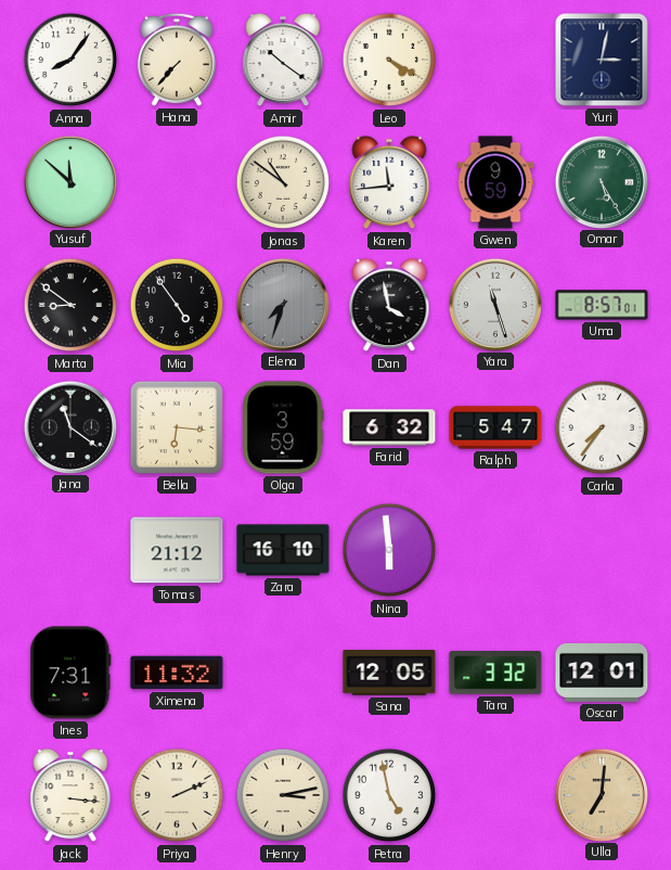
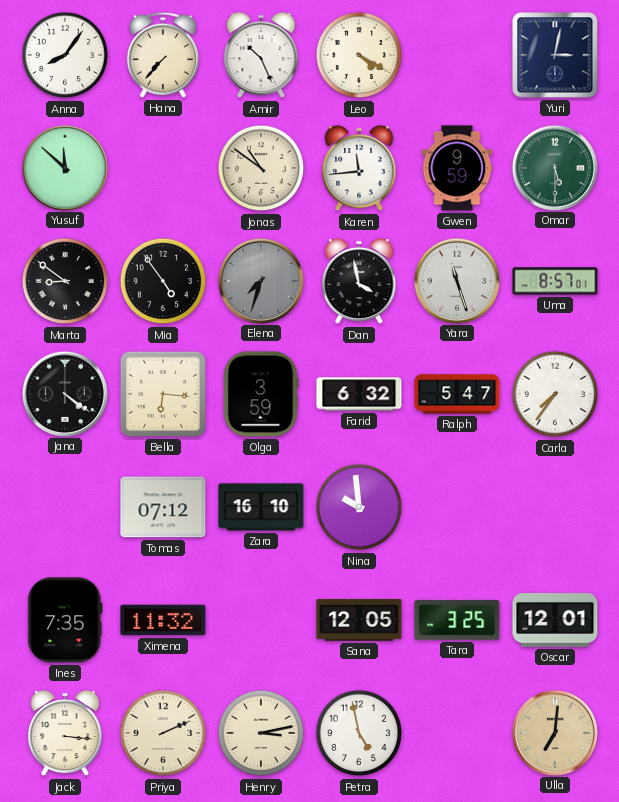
Amir: 10:21 -> 10:26 (261, 55)
Omar: 5:25 -> 5:30 (554, 167)
Jana: 11:21 -> 4:21 (64, 393)
Tomas: 21:12 -> 07:12 (163, 507)
Nina: 5:59 -> 9:59 (359, 507)
Ines: 7:31 -> 7:35 (65, 620)
Tara: 3:32 -> 3:25 (457, 620)
